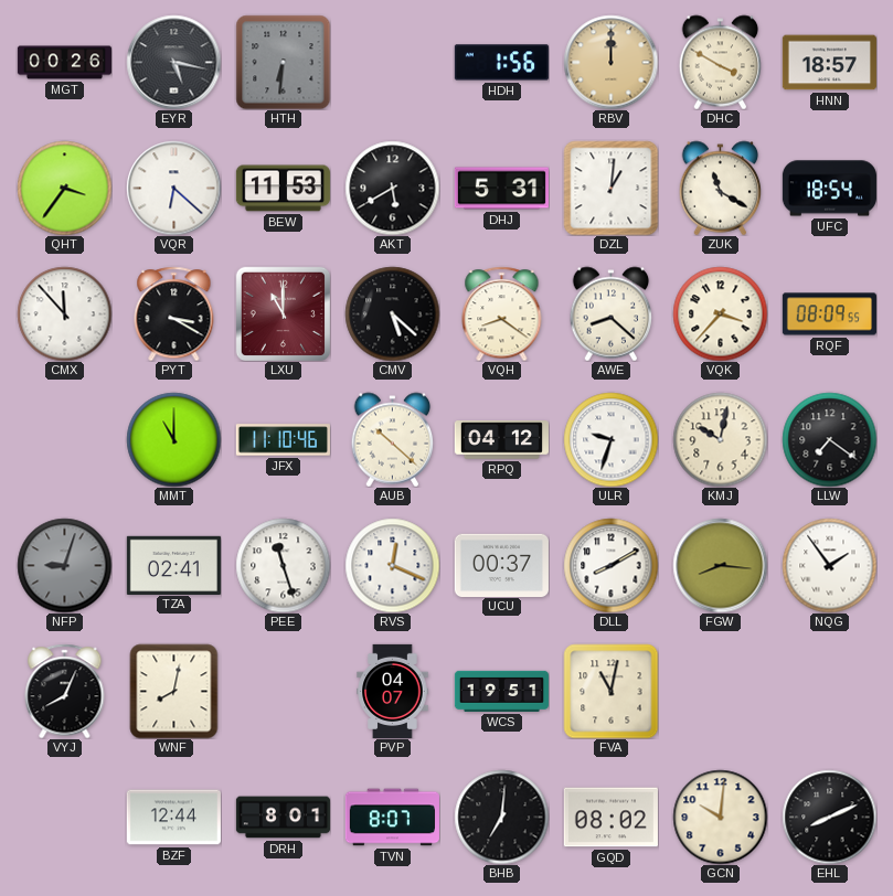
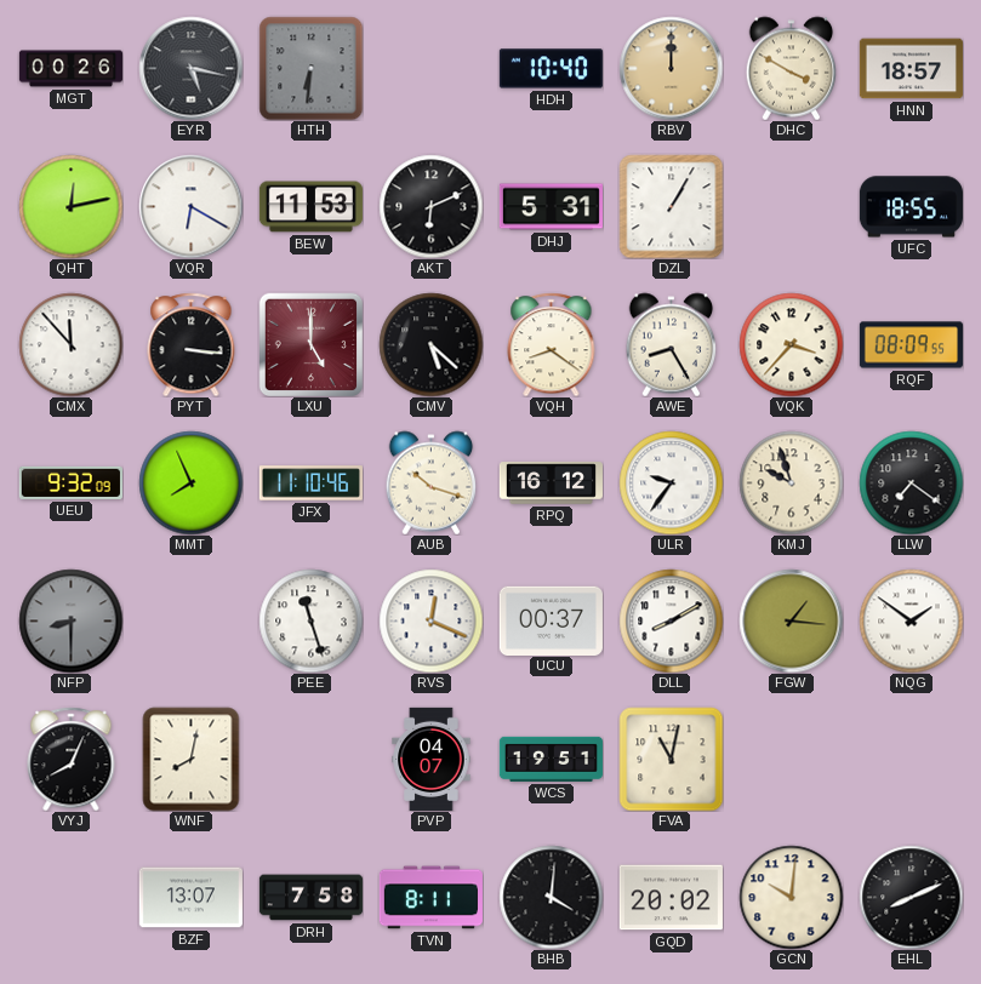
HDH: 1:56 -> 10:40 (551, 69)
QHT: 3:36 -> 12:13 (70, 206)
VQR: 6:22 -> 6:20 (190, 206)
AKT: 5:40 -> 6:11 (430, 206)
DZL: 1:01 -> 1:05 (671, 206)
ZUK: 11:20 -> none (721, 188)
UFC: 18:54 -> 18:55 (911, 207)
PYT: 3:20 -> 3:16 (192, 344)
LXU: 11:00 -> 5:00 (310, 344)
AWE: 8:22 -> 8:25 (672, 344)
UEU: none -> 9:32 (70, 482)
MMT: 11:00 -> 7:56 (190, 482)
AUB: 10:22 -> 10:18 (432, 482)
RPQ: 04:12 -> 16:12 (551, 484)
ULR: 9:33 -> 9:36 (671, 482)
KMJ: 10:02 -> 9:57 (791, 482)
NFP: 9:03 -> 8:30 (70, 620)
TZA: 02:41 -> none (173, 565)
FGW: 8:16 -> 1:16 (791, 620)
NQG: 1:54 -> 1:51 (911, 620)
BZF: 12:44 -> 13:07 (190, 898)
DRH: 8:01 -> 7:58 (310, 898)
TVN: 8:07 -> 8:11 (430, 898)
BHB: 7:01 -> 4:01 (551, 897)
GQD: 08:02 -> 20:02 (671, 898)
